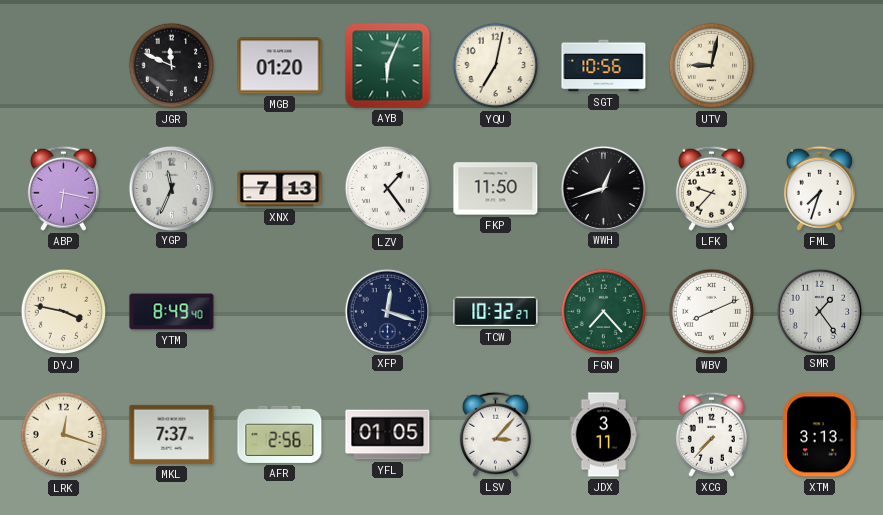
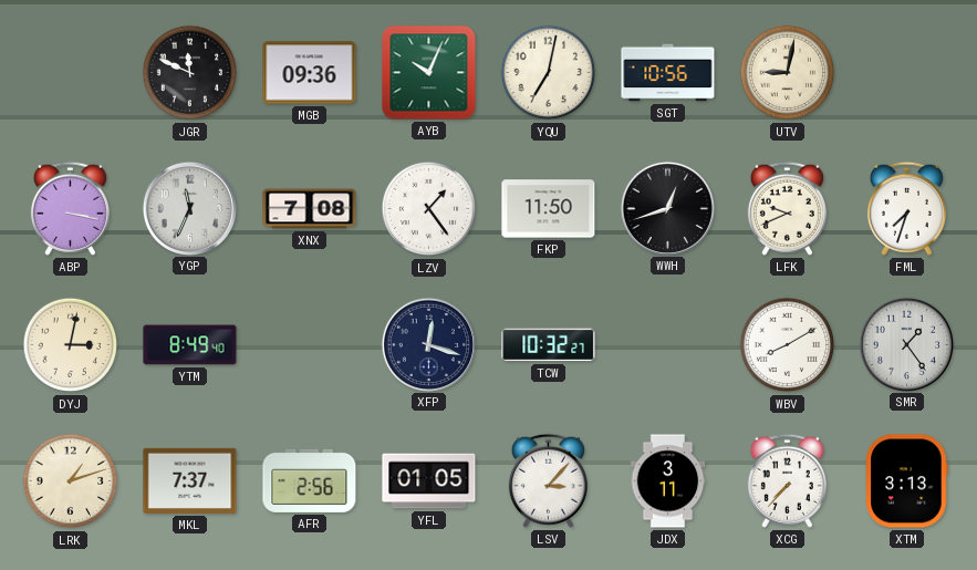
MGB: 01:20 -> 09:36 (310, 73)
AYB: 6:04 -> 10:04 (429, 73)
ABP: 6:17 -> 3:17 (70, 208)
XNX: 7:13 -> 7:08 (310, 209)
LFK: 9:37 -> 9:41 (787, 208)
DYJ: 3:47 -> 3:02 (71, 345)
FGN: 7:23 -> none (604, 312)
WBV: 8:11 -> 8:10 (788, 345)
LRK: 12:18 -> 1:12 (71, 481)
